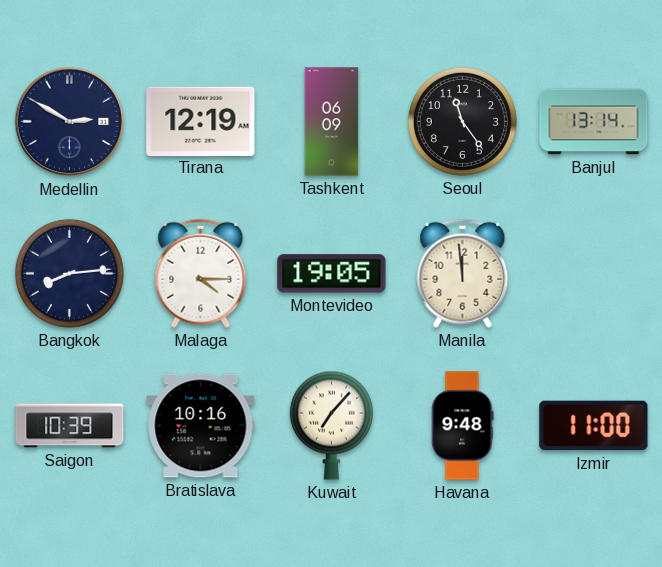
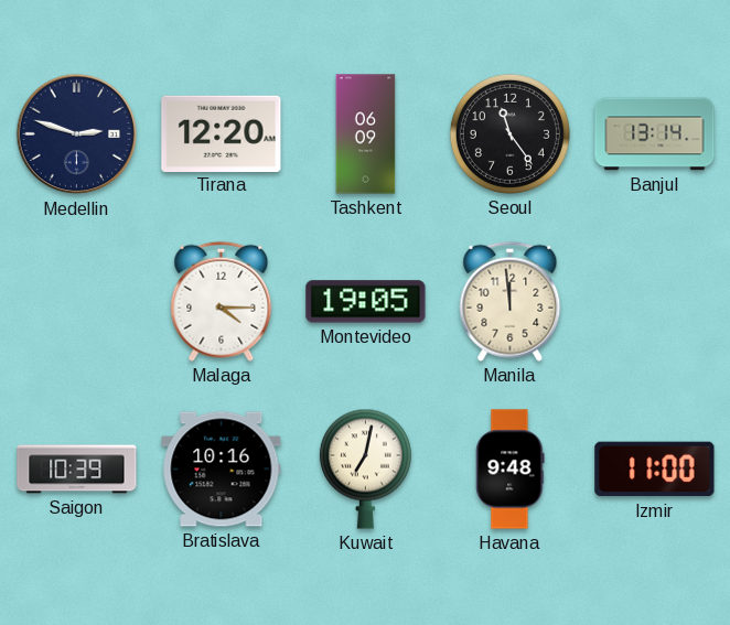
Medellin: 2:50 -> 2:48 (77, 134)
Tirana: 12:19 -> 12:20 (222, 133)
Bangkok: 8:14 -> none (69, 273)
Kuwait: 7:07 -> 7:02 (365, 468)
